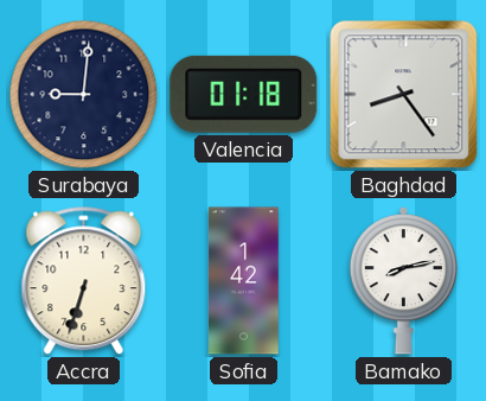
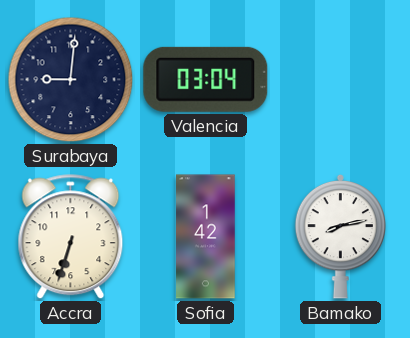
Valencia: 01:18 -> 03:04 (206, 79)
Baghdad: 8:24 -> none (404, 95)
